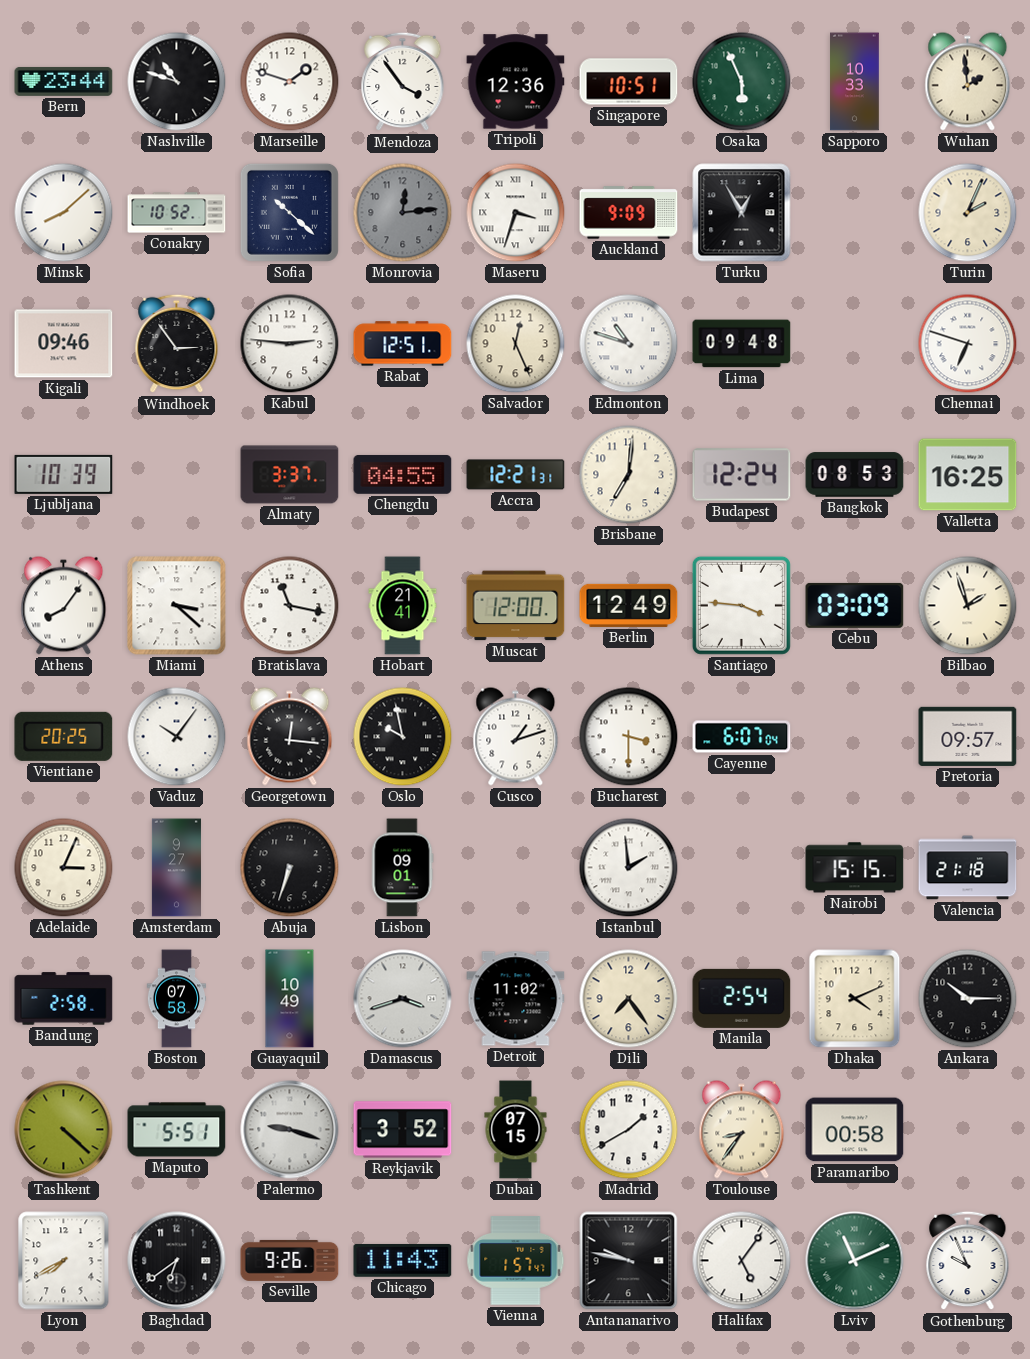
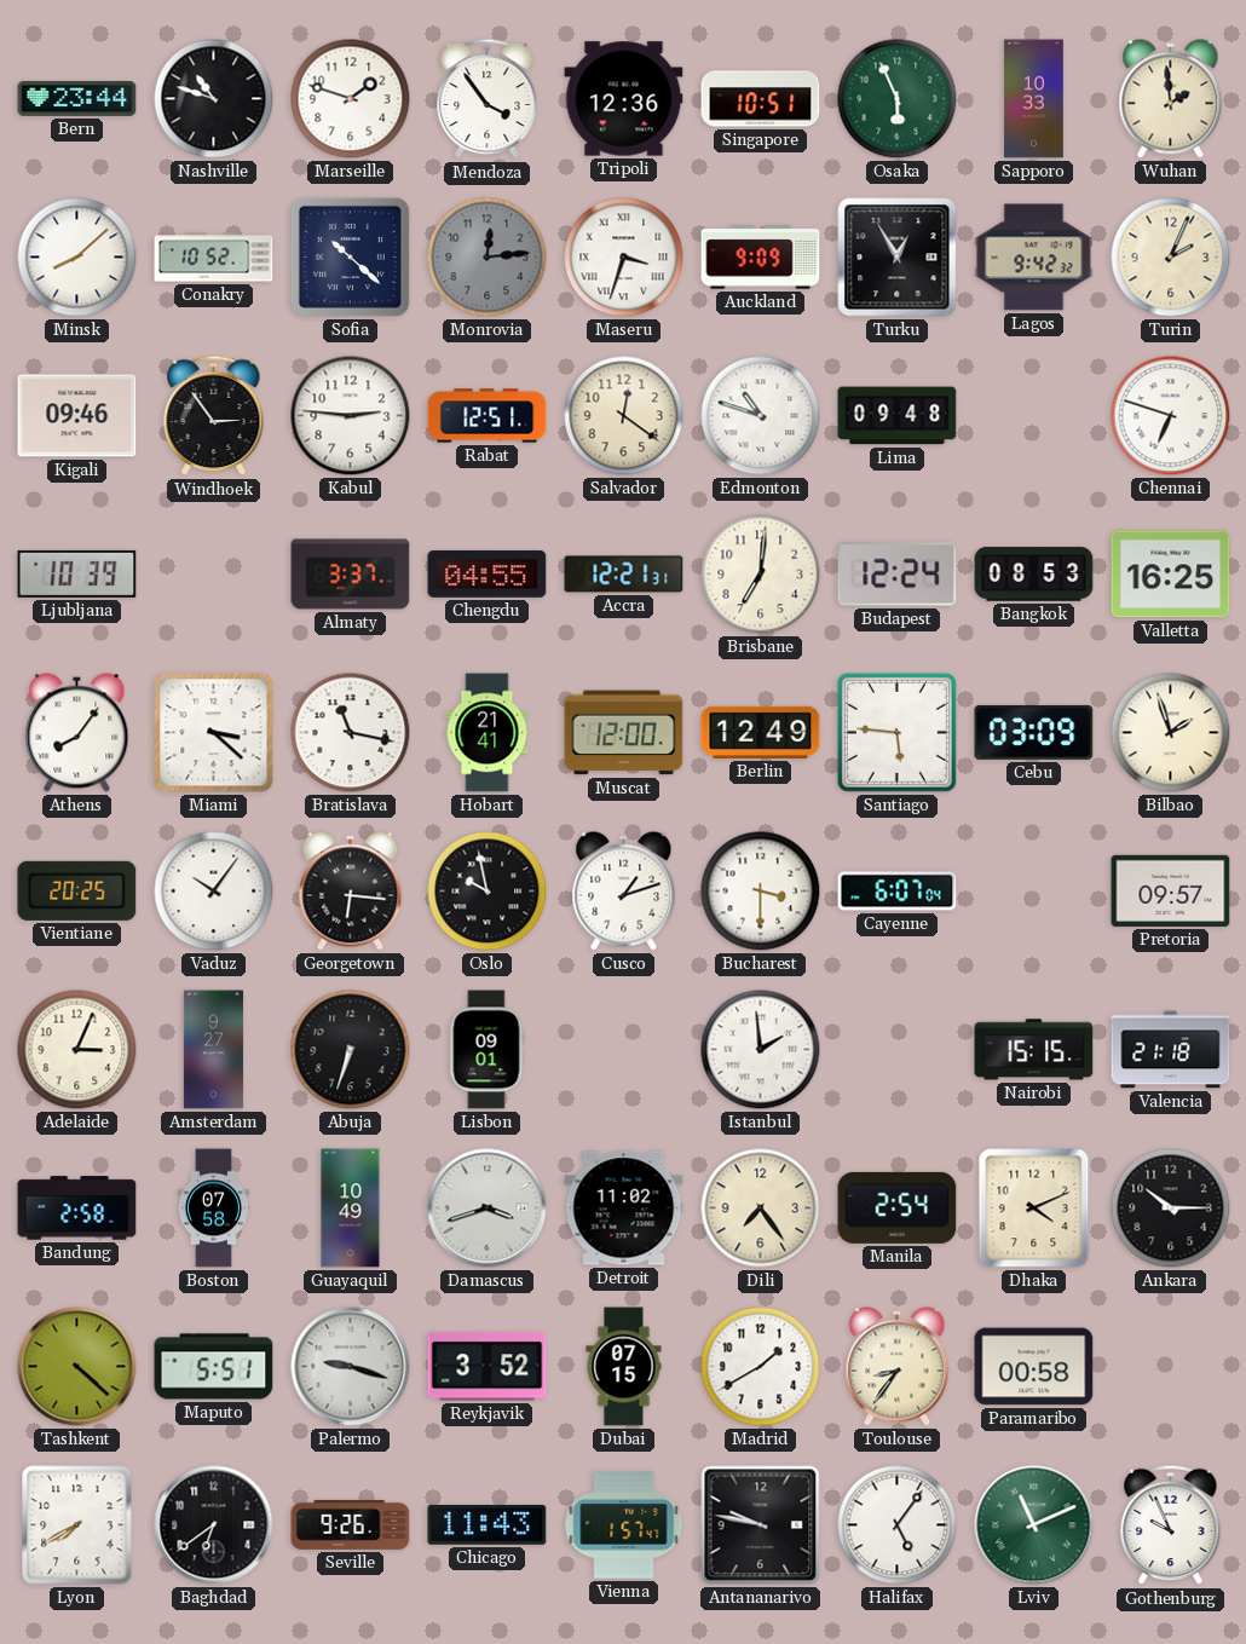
Lagos: none -> 9:42 (1034, 258)
Salvador: 12:26 -> 12:21 (624, 416)
Santiago: 3:46 -> 5:46 (896, 732)
Georgetown: 12:16 -> 6:16 (351, 892)
